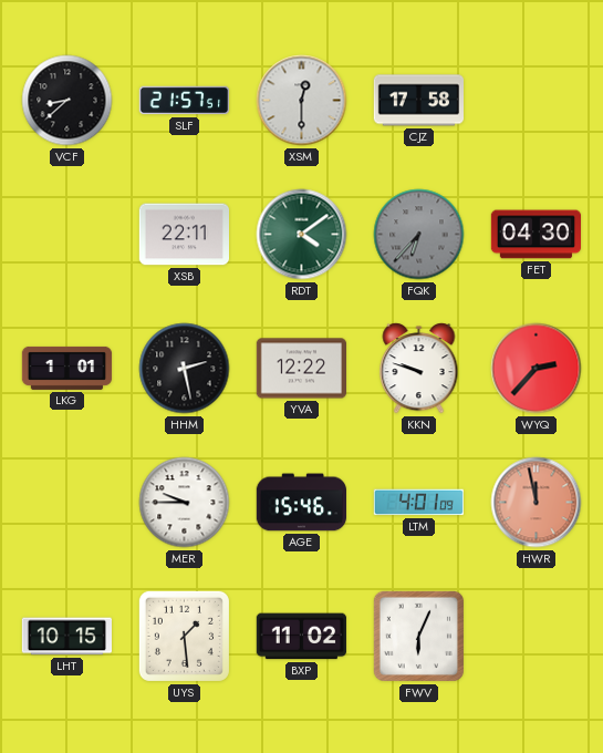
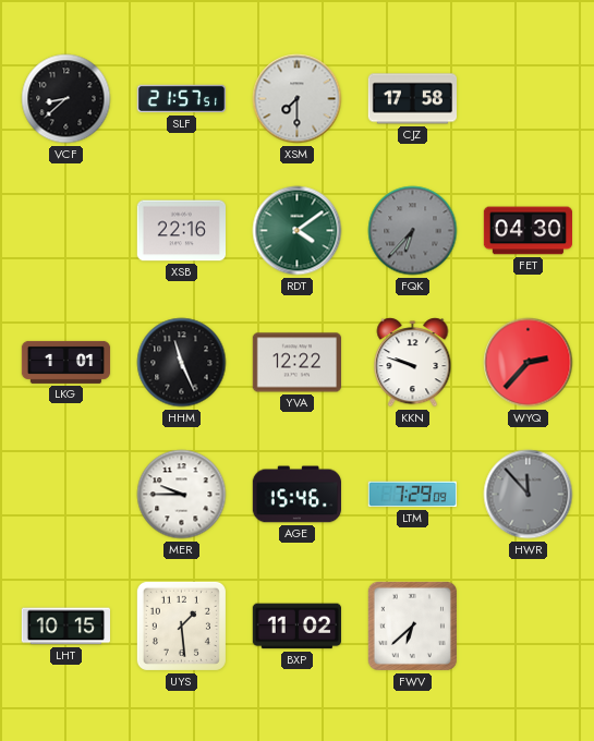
XSM: 12:30 -> 7:30 (298, 99)
XSB: 22:11 -> 22:16 (181, 231)
HHM: 2:28 -> 11:26 (182, 363)
LTM: 4:01 -> 7:29 (412, 495)
HWR: 11:58 -> 11:53 (529, 495)
HWR dial: salmon -> grey (529, 495)
FWV: 6:04 -> 6:38 (412, 625)
